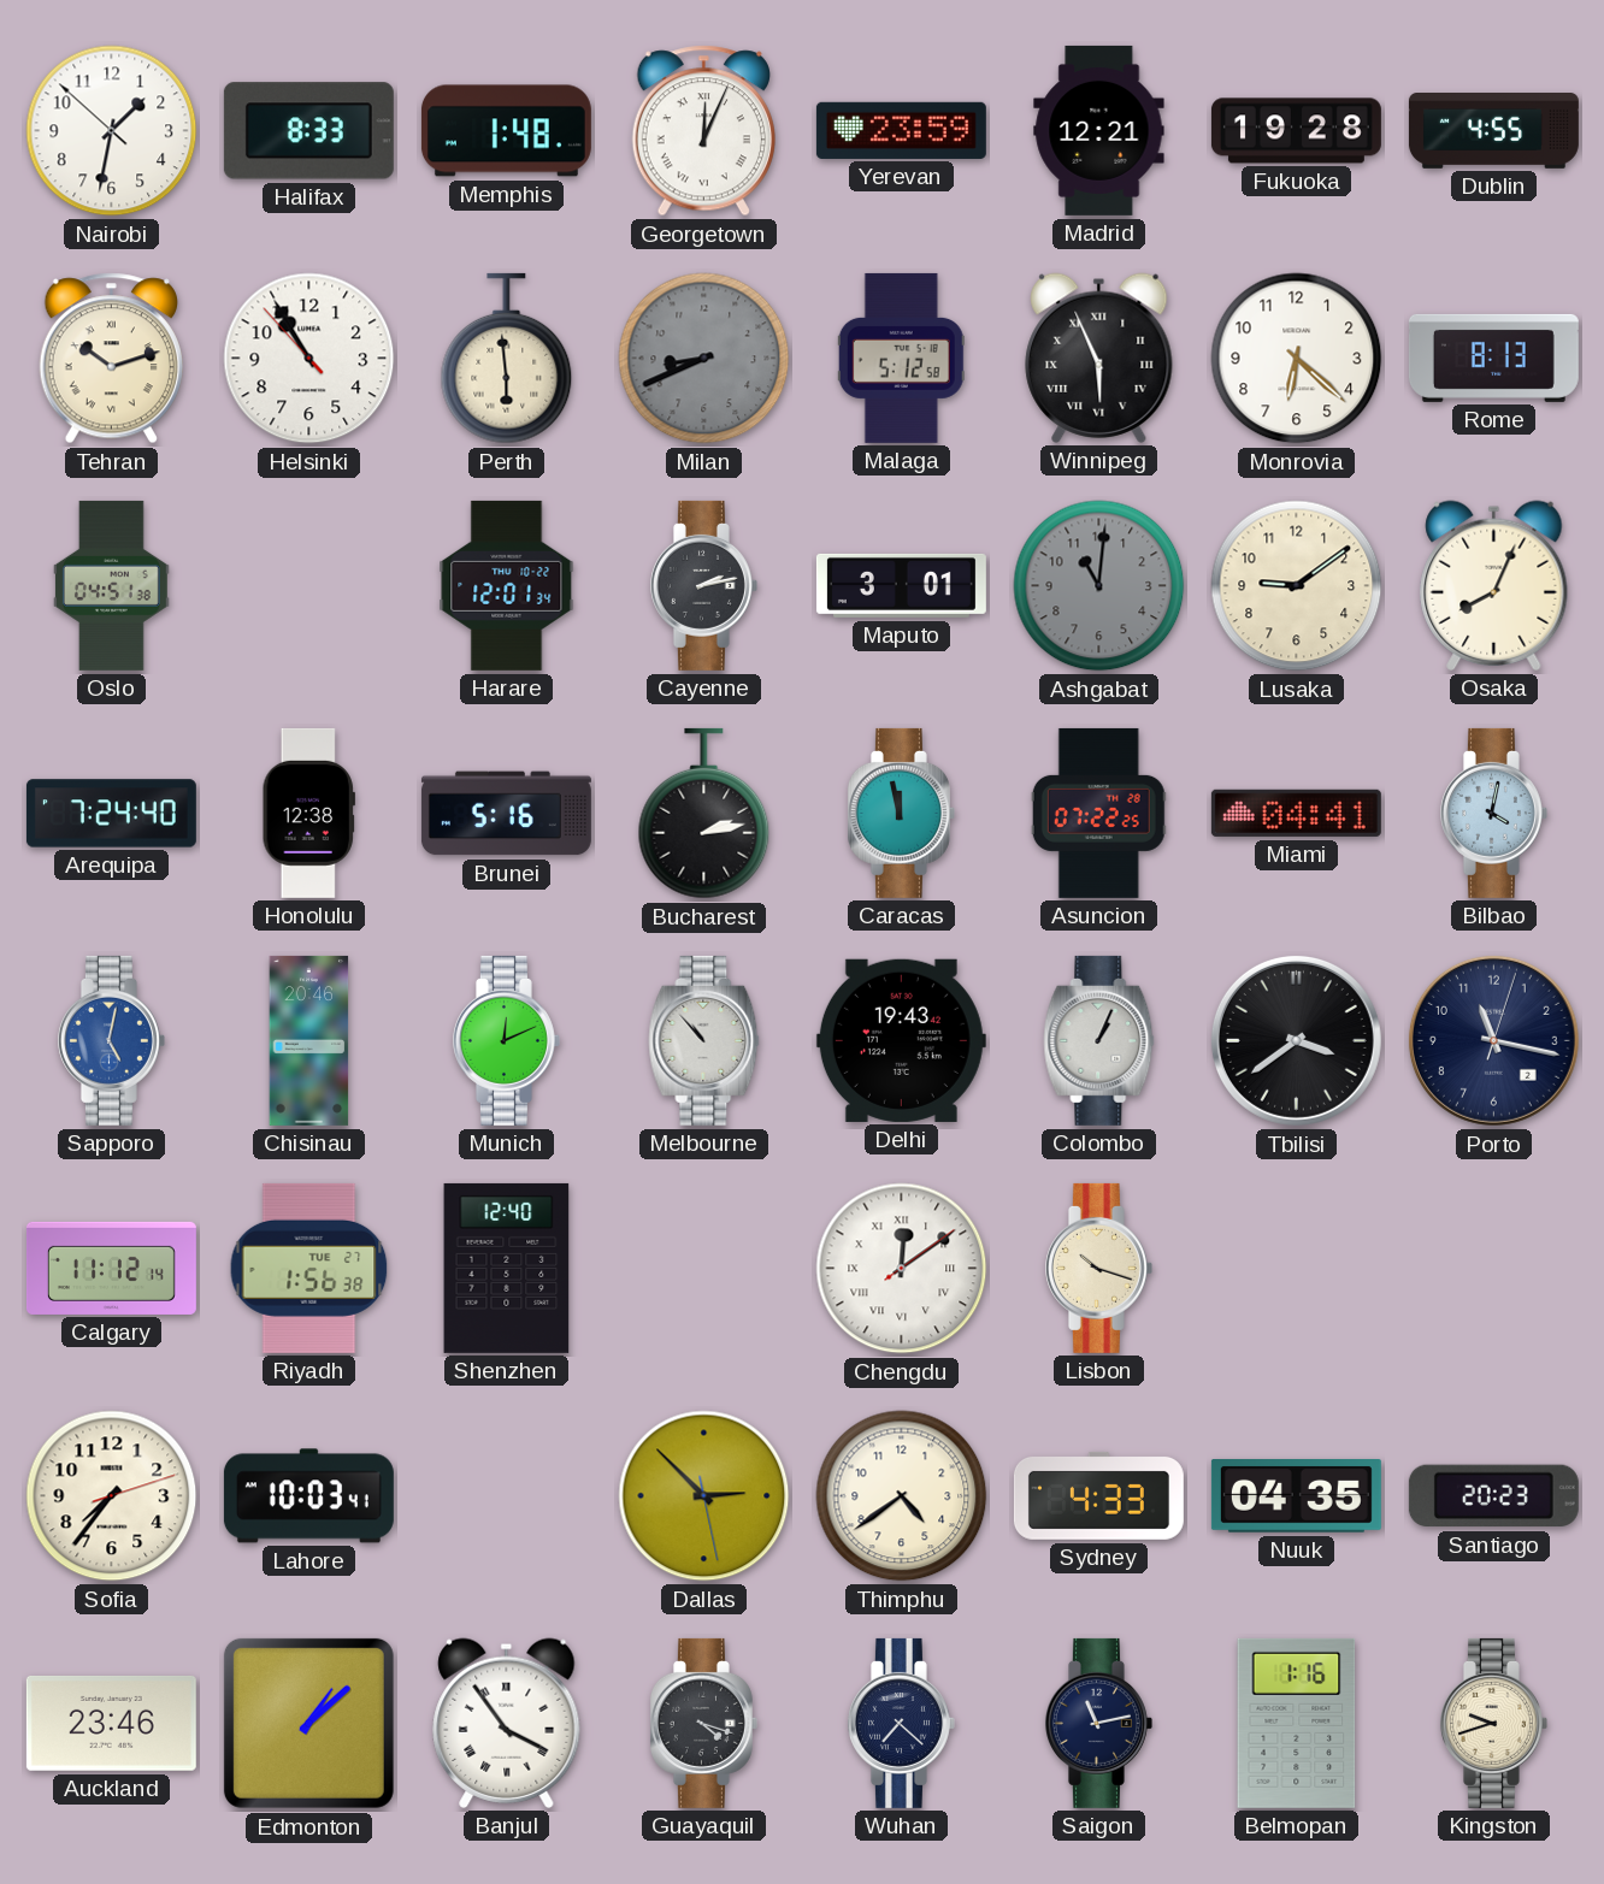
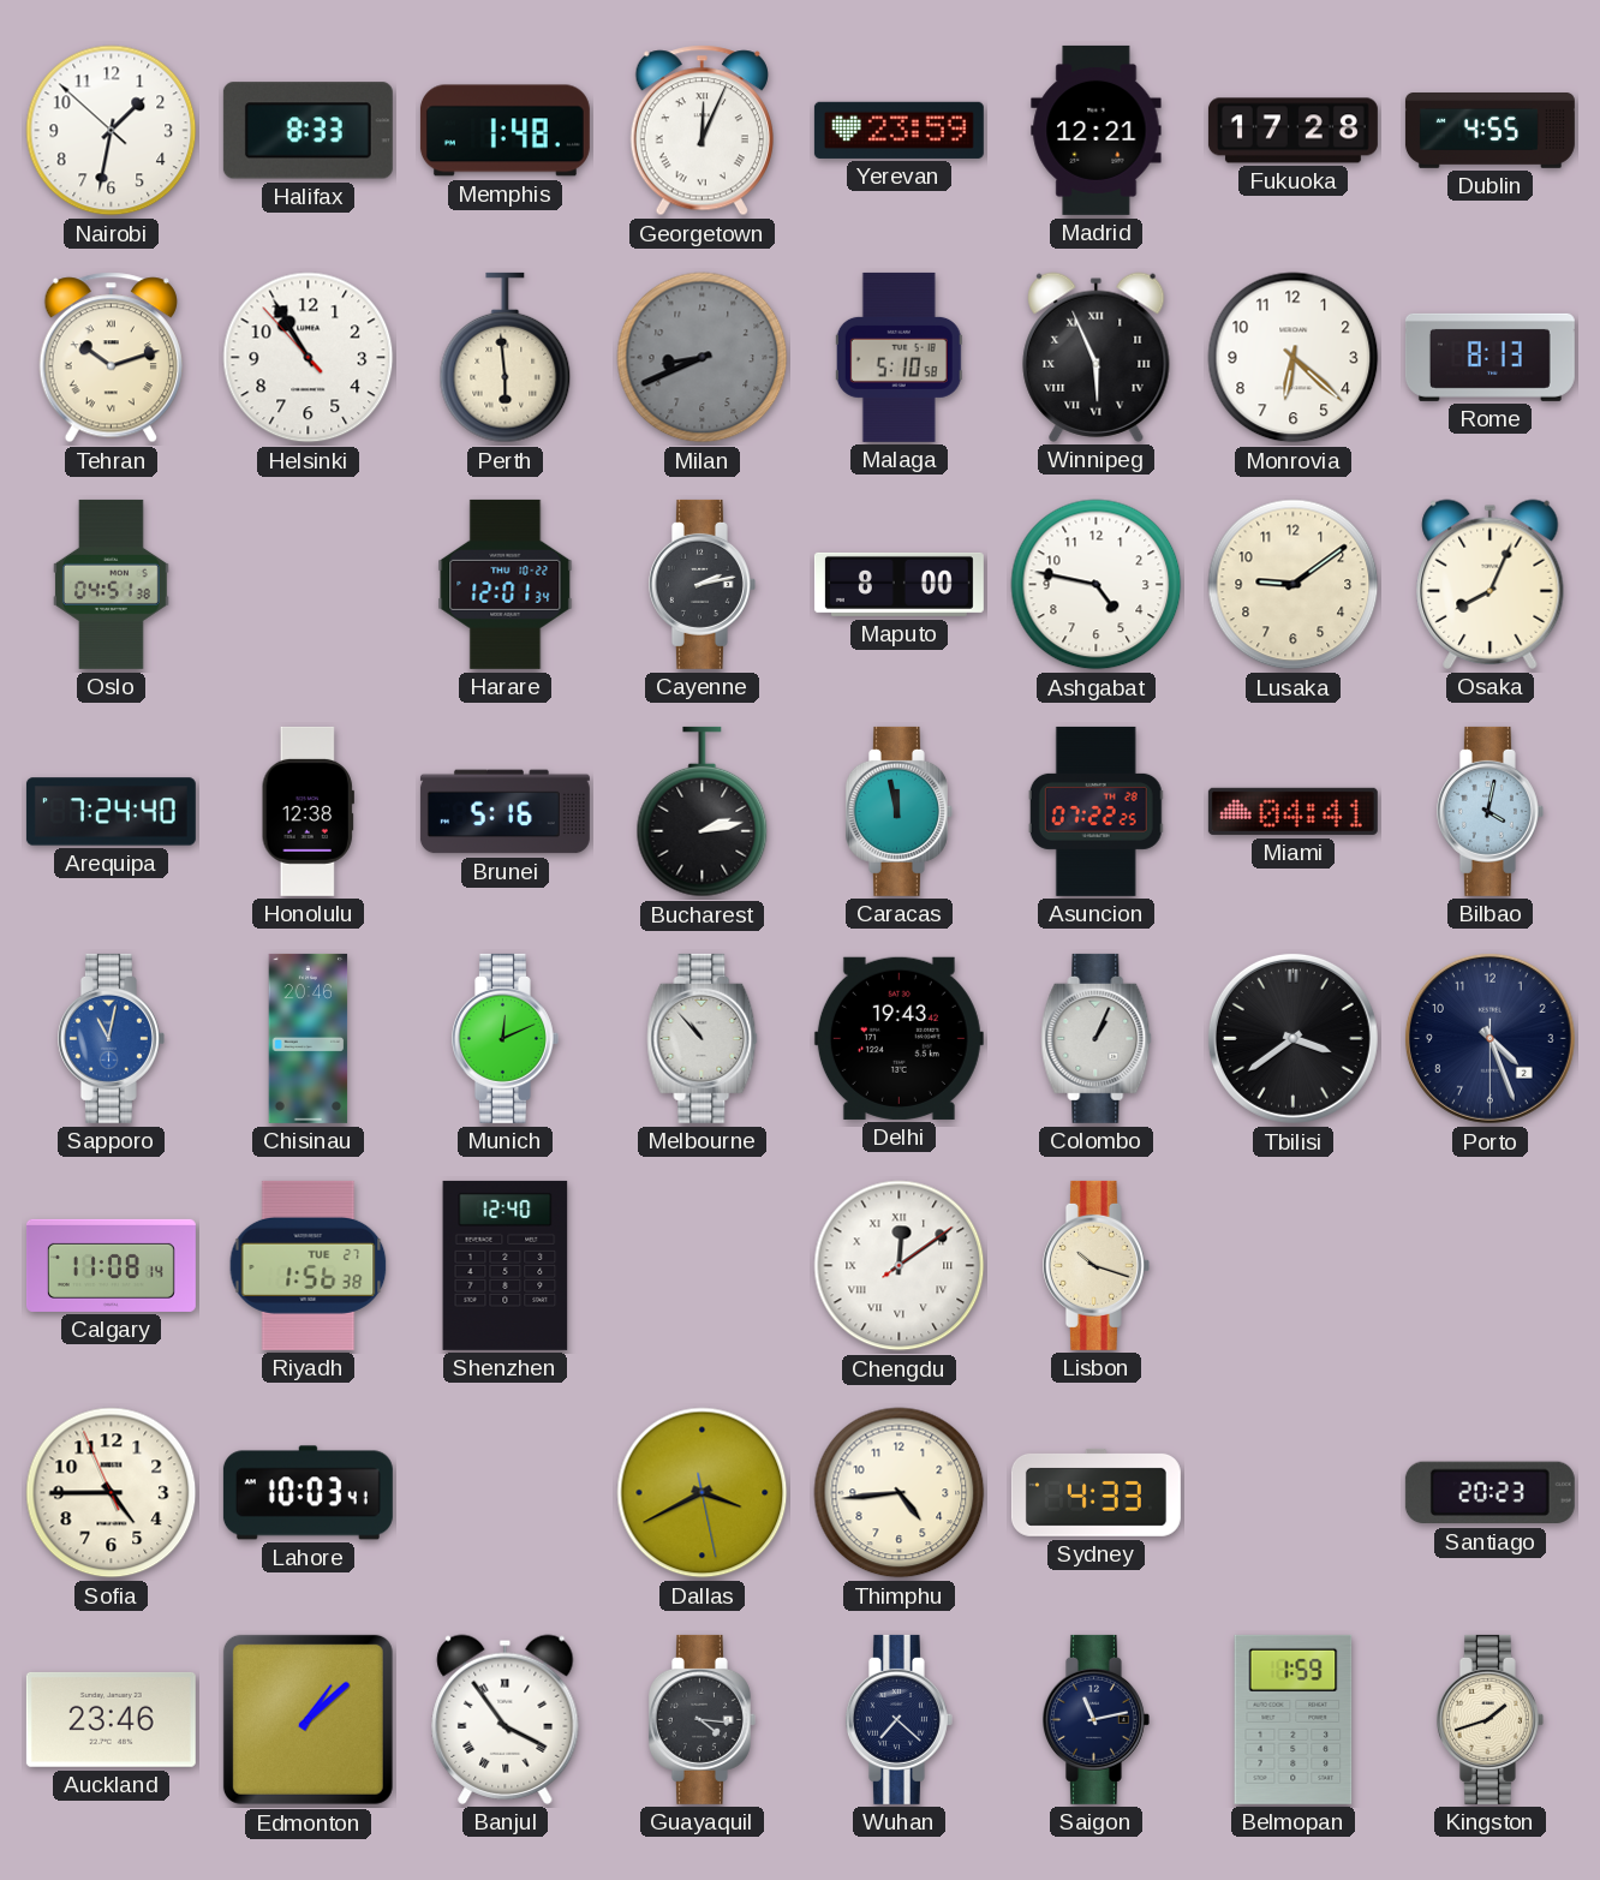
Fukuoka: 19:28 -> 17:28 (1292, 131)
Malaga: 5:12 -> 5:10 (898, 357)
Maputo: 3:01 -> 8:00 (898, 584)
Ashgabat: 11:01 -> 4:47 (1097, 585)
Ashgabat dial: grey -> white (1097, 585)
Sapporo: 5:02 -> 11:02 (111, 1038)
Porto: 11:17 -> 4:26 (1489, 1038)
Calgary: 11:12 -> 11:08 (111, 1265)
Sofia: 7:36 -> 4:44 (112, 1493)
Dallas: 2:52 -> 3:40 (703, 1493)
Thimphu: 4:39 -> 4:44 (900, 1493)
Nuuk: 04:35 -> none (1296, 1496)
Guayaquil: 4:18 -> 4:16 (702, 1719)
Belmopan: 1:16 -> 1:59 (1294, 1719)
Kingston: 9:42 -> 1:42 (1489, 1719)
